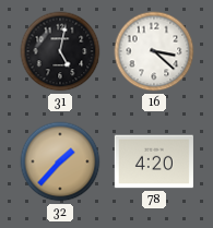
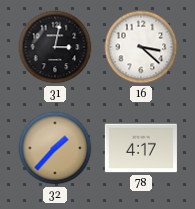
31: 5:02 -> 3:02 (55, 47)
78: 4:20 -> 4:17 (141, 148)
